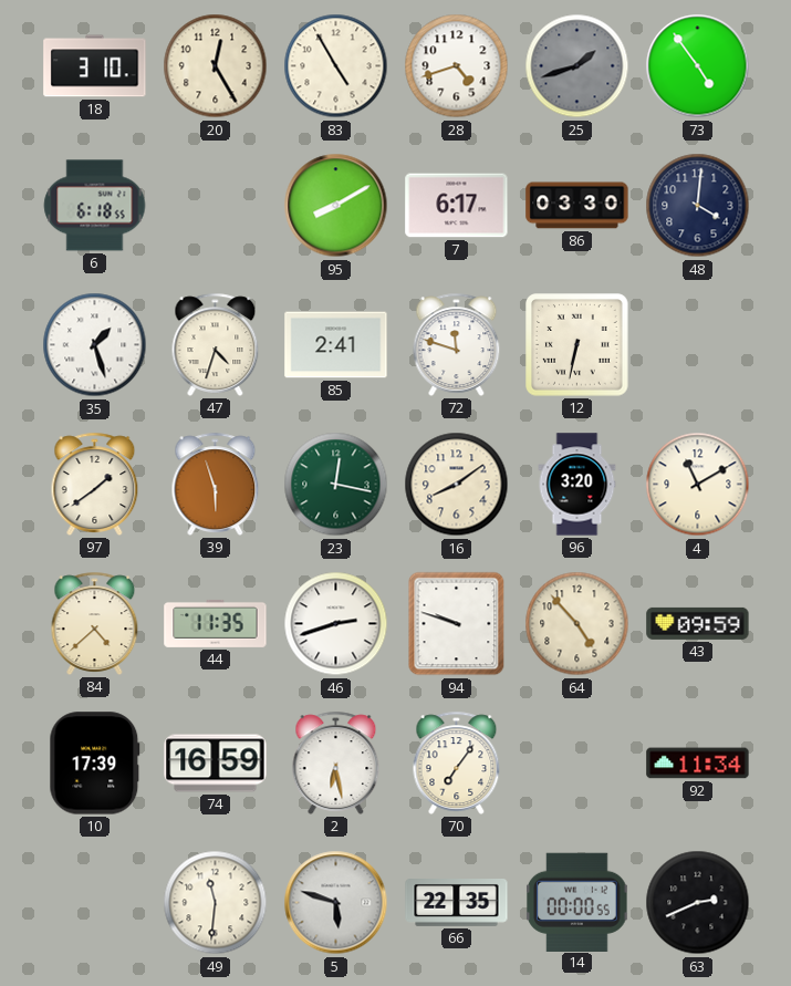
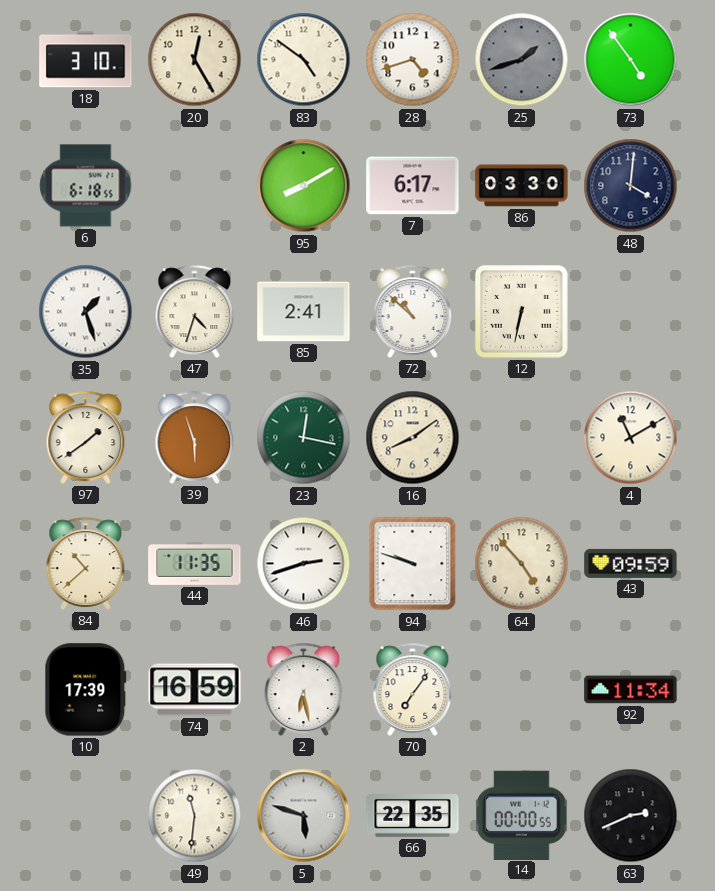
83: 4:55 -> 4:51 (304, 60)
72: 11:48 -> 10:52 (413, 311)
96: 3:20 -> none (577, 485)
84: 4:38 -> 10:38 (86, 563)
